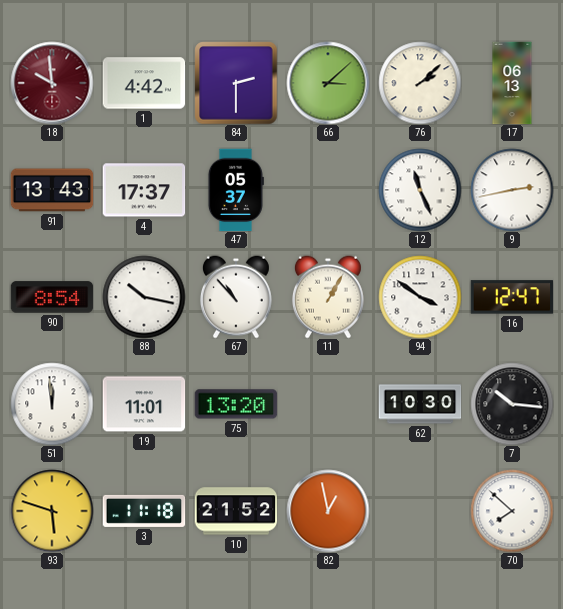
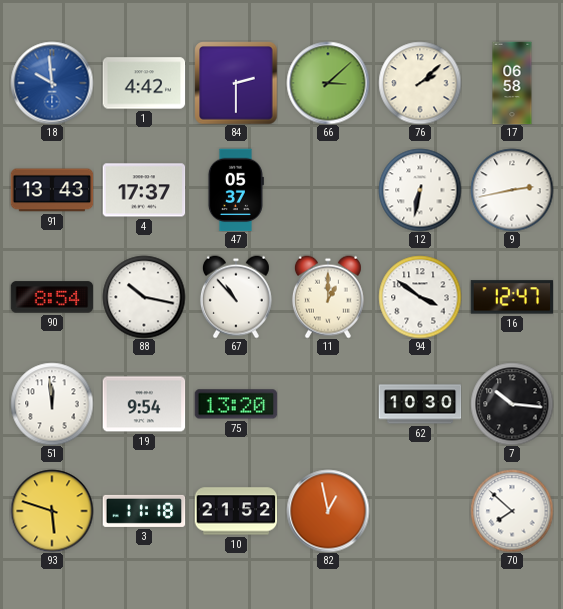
18 dial: burgundy -> blue (52, 83)
17: 06:13 -> 06:58 (512, 83)
12: 11:26 -> 6:32 (420, 190)
11: 1:05 -> 1:00 (328, 297)
19: 11:01 -> 9:54 (144, 404)
